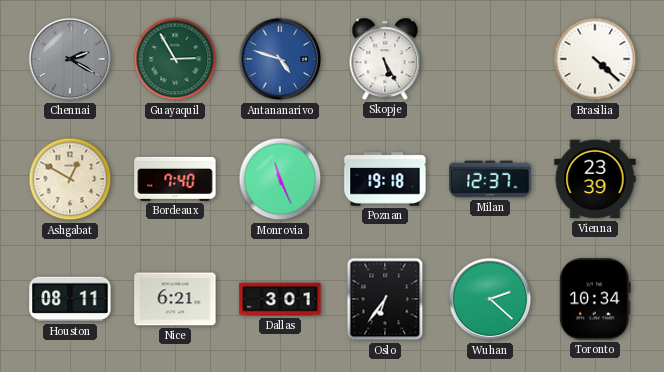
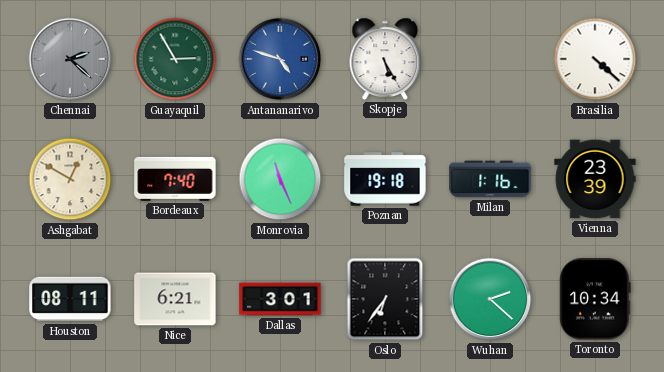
Chennai: 2:20 -> 2:22 (70, 59)
Milan: 12:37 -> 1:16 (490, 179)
